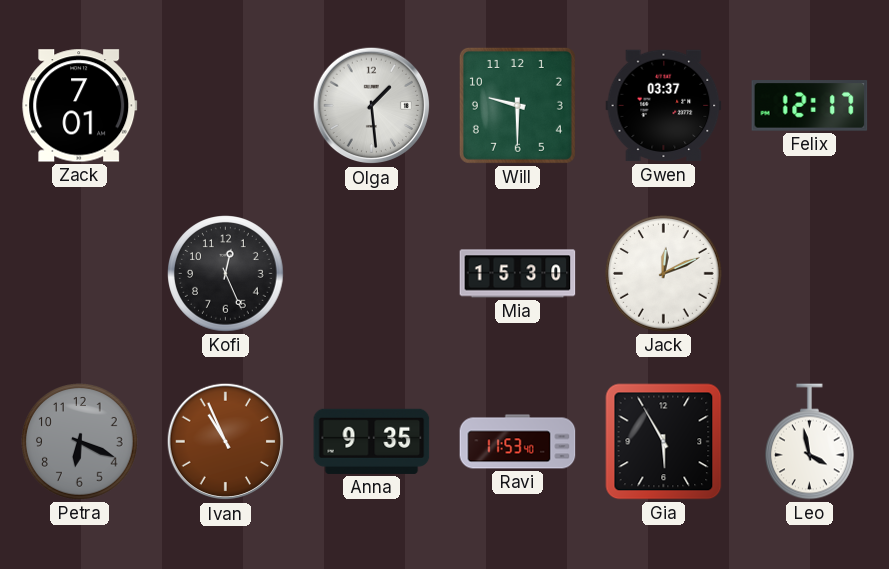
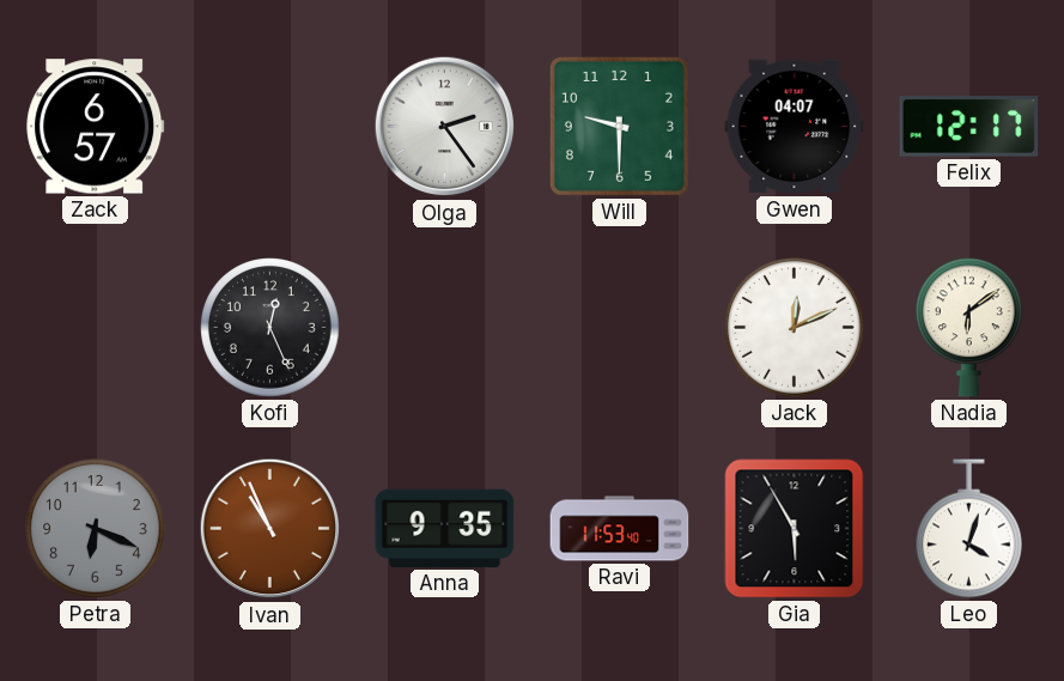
Zack: 7:01 -> 6:57 (96, 127)
Olga: 1:29 -> 2:24 (445, 127)
Gwen: 03:37 -> 04:07 (795, 127)
Mia: 15:30 -> none (518, 274)
Nadia: none -> 6:09 (969, 328)
Leo: 3:58 -> 4:03 (969, 529)
